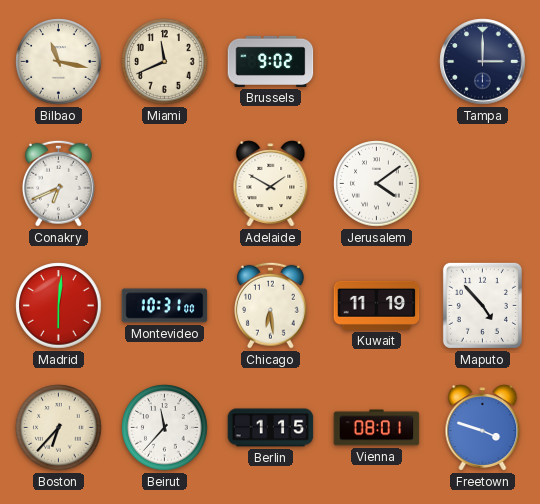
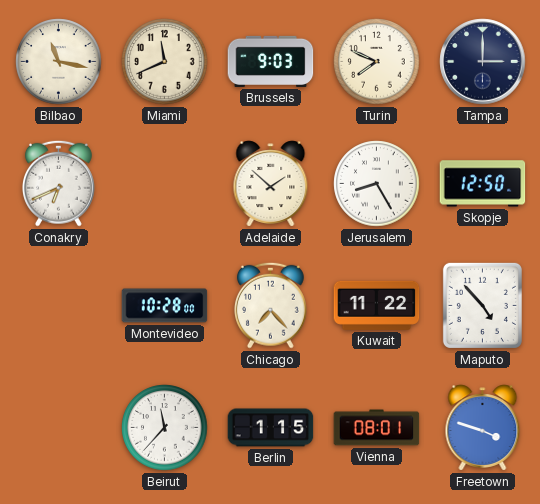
Brussels: 9:02 -> 9:03 (271, 61)
Turin: none -> 7:49 (377, 62)
Adelaide: 1:50 -> 1:52 (271, 184)
Jerusalem: 4:09 -> 8:25 (377, 184)
Skopje: none -> 12:50 (483, 184)
Madrid: 6:01 -> none (59, 306)
Montevideo: 10:31 -> 10:28 (165, 306)
Chicago: 6:29 -> 7:23 (270, 305)
Kuwait: 11:19 -> 11:22 (377, 305)
Boston: 6:37 -> none (59, 428)
